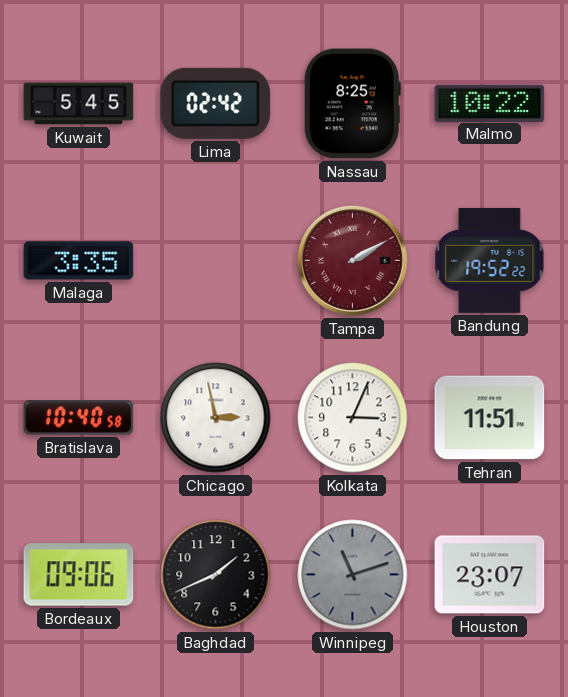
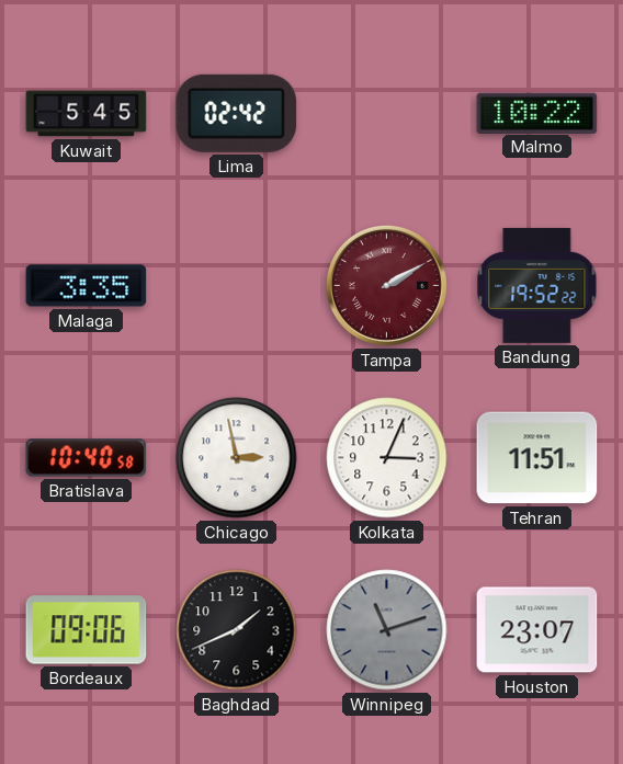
Nassau: 8:25 -> none (352, 104)
